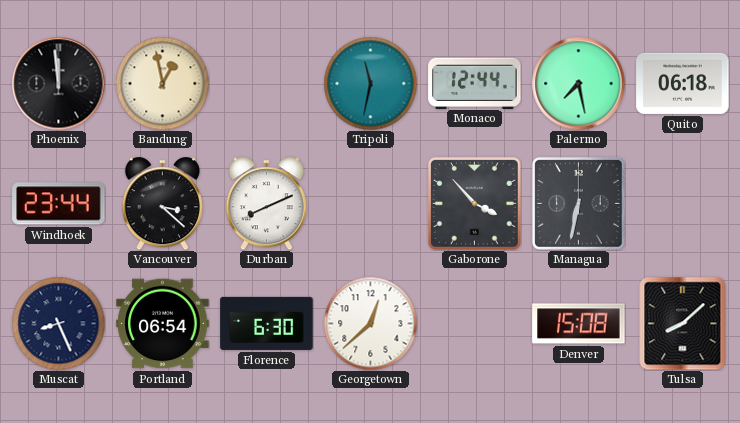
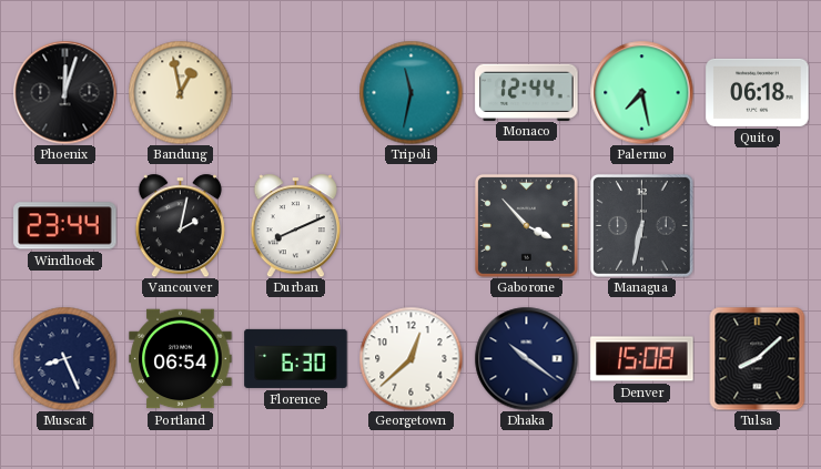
Phoenix: 11:59 -> 12:03 (64, 92)
Vancouver: 3:22 -> 2:02 (180, 225)
Dhaka: none -> 10:21 (526, 358)
